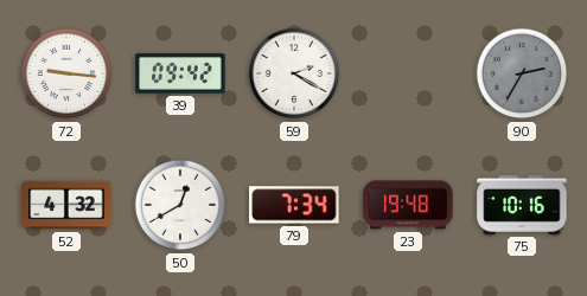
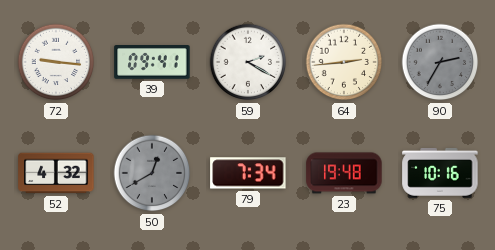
39: 09:42 -> 09:41 (152, 62)
64: none -> 2:44 (344, 62)
50 dial: white -> grey (152, 173)
